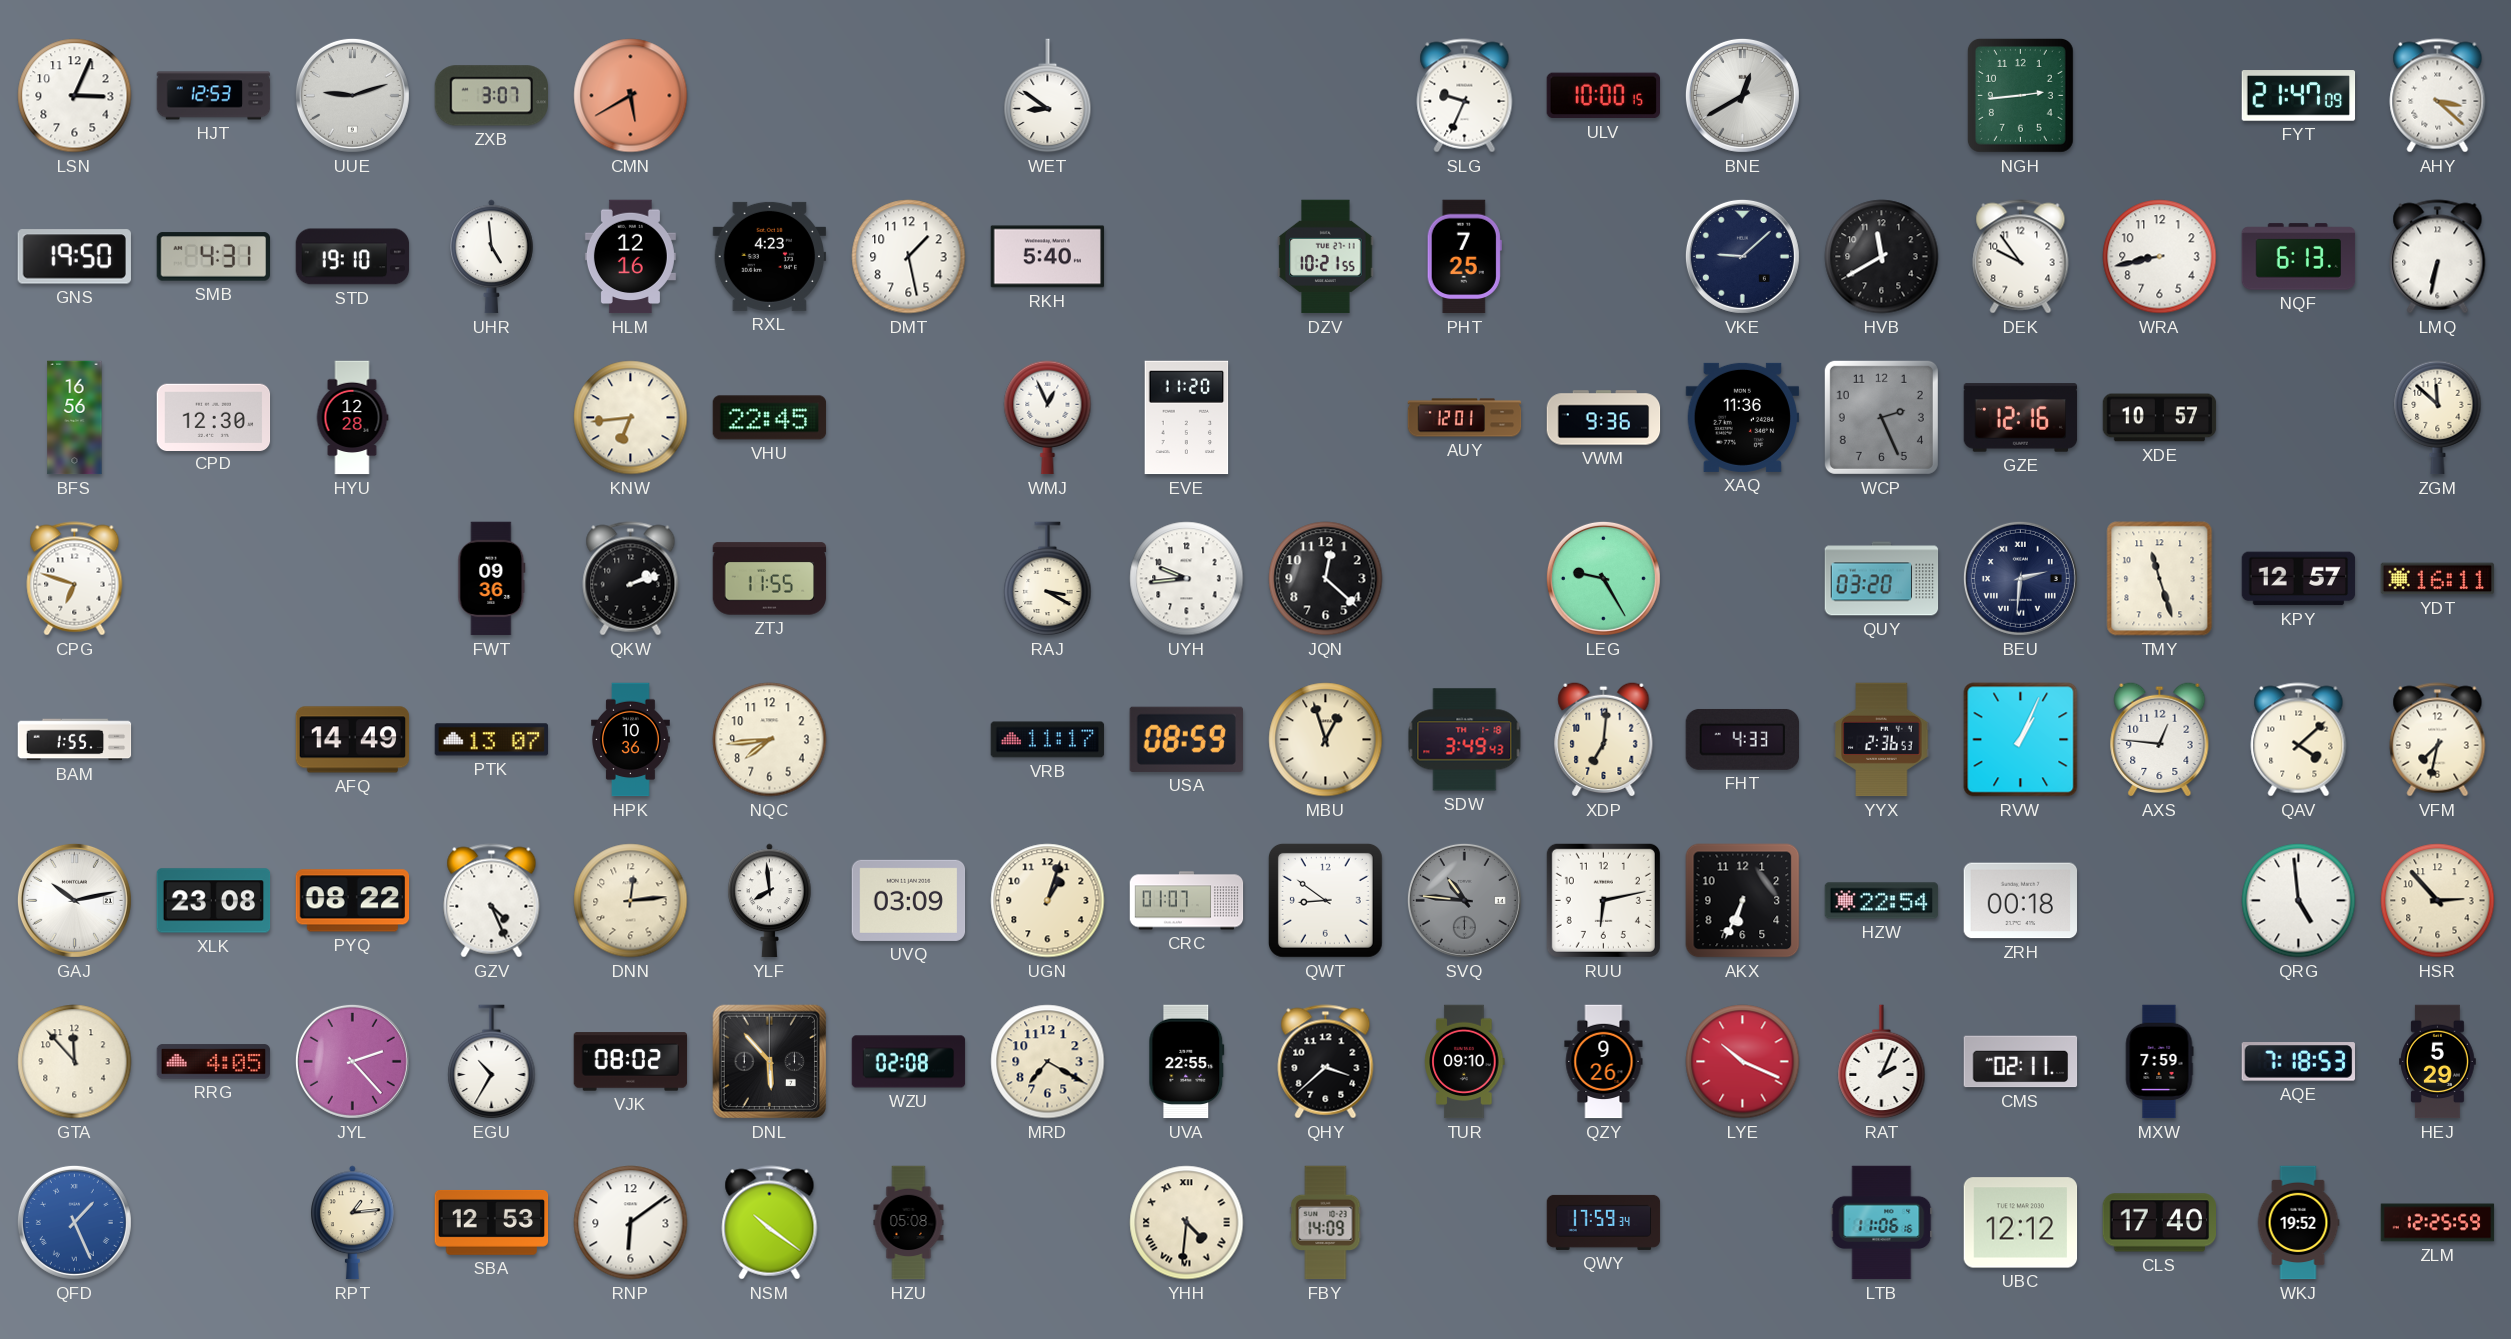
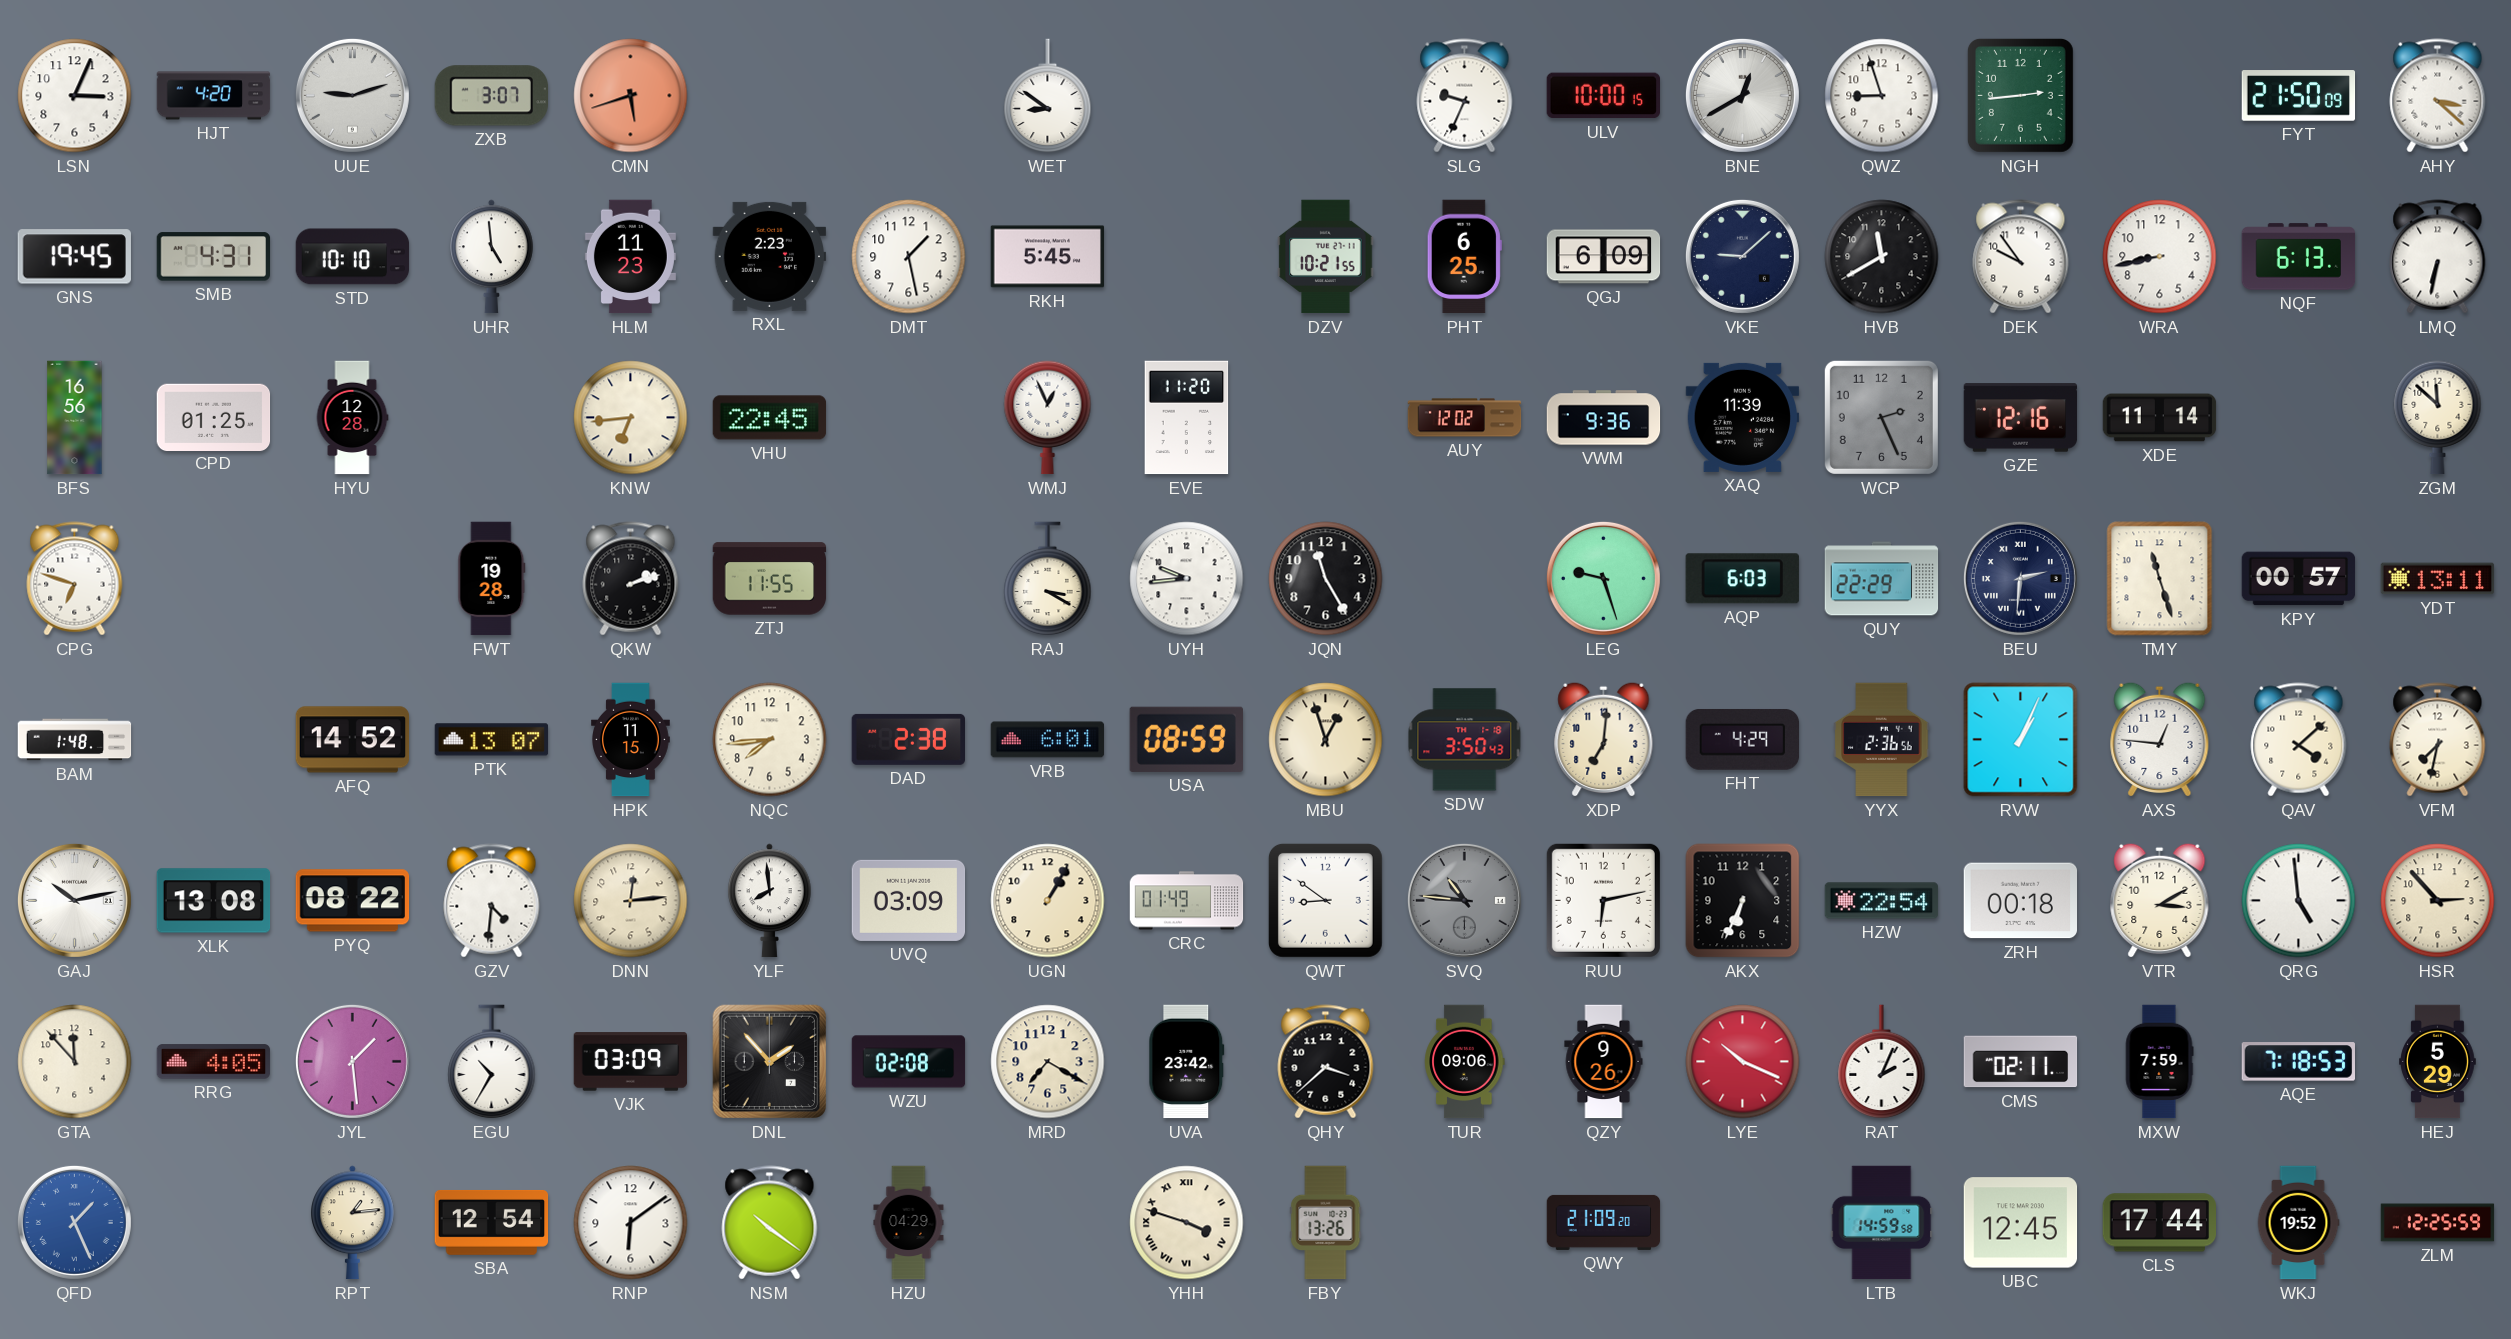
HJT: 12:53 -> 4:20 (214, 96)
CMN: 5:40 -> 5:42 (631, 96)
QWZ: none -> 8:57 (1882, 96)
FYT: 21:47 -> 21:50 (2299, 96)
GNS: 19:50 -> 19:45 (74, 257)
STD: 19:10 -> 10:10 (353, 257)
HLM: 12:16 -> 11:23 (630, 257)
RXL: 4:23 -> 2:23 (770, 256)
RKH: 5:40 -> 5:45 (1048, 257)
PHT: 7:25 -> 6:25 (1464, 257)
QGJ: none -> 6:09 (1604, 257)
CPD: 12:30 -> 01:25 (214, 417)
AUY: 12:01 -> 12:02 (1465, 418)
XAQ: 11:36 -> 11:39 (1743, 417)
XDE: 10:57 -> 11:14 (2160, 418)
FWT: 09:36 -> 19:28 (492, 579)
JQN: 12:22 -> 11:25 (1326, 579)
LEG: 9:25 -> 9:27 (1603, 578)
AQP: none -> 6:03 (1742, 579)
QUY: 03:20 -> 22:29 (1882, 579)
KPY: 12:57 -> 00:57 (2299, 579)
YDT: 16:11 -> 13:11 (2438, 579)
BAM: 1:55 -> 1:48 (75, 740)
AFQ: 14:49 -> 14:52 (353, 740)
HPK: 10:36 -> 11:15 (631, 740)
DAD: none -> 2:38 (908, 739)
VRB: 11:17 -> 6:01 (1048, 740)
SDW: 3:49 -> 3:50 (1465, 740)
FHT: 4:33 -> 4:29 (1742, 739)
YYX: 2:36:53 -> 2:36:56 (1882, 740)
XLK: 23:08 -> 13:08 (214, 901)
GZV: 4:26 -> 4:31 (492, 901)
UGN: 1:03 -> 1:05 (1048, 901)
CRC: 01:07 -> 01:49 (1187, 901)
VTR: none -> 3:10 (2160, 900)
JYL: 2:23 -> 1:29 (352, 1061)
VJK: 08:02 -> 03:09 (631, 1062)
DNL: 5:53 -> 1:53 (770, 1062)
UVA: 22:55 -> 23:42 (1187, 1062)
TUR: 09:10 -> 09:06 (1465, 1062)
SBA: 12:53 -> 12:54 (492, 1222)
HZU: 05:08 -> 04:29 (909, 1223)
YHH: 4:31 -> 3:48 (1187, 1223)
FBY: 14:09 -> 13:26 (1326, 1223)
QWY: 17:59 -> 21:09 (1604, 1222)
LTB: 11:06 -> 14:59 (1882, 1223)
UBC: 12:12 -> 12:45 (2021, 1223)
CLS: 17:40 -> 17:44 (2159, 1223)
